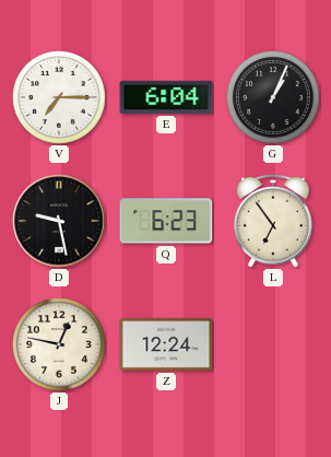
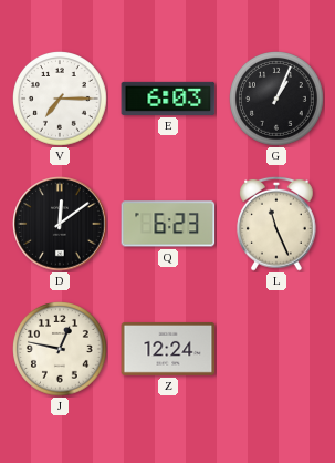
E: 6:04 -> 6:03 (168, 99)
D: 9:28 -> 12:09 (60, 224)
L: 6:54 -> 11:26 (278, 224)
